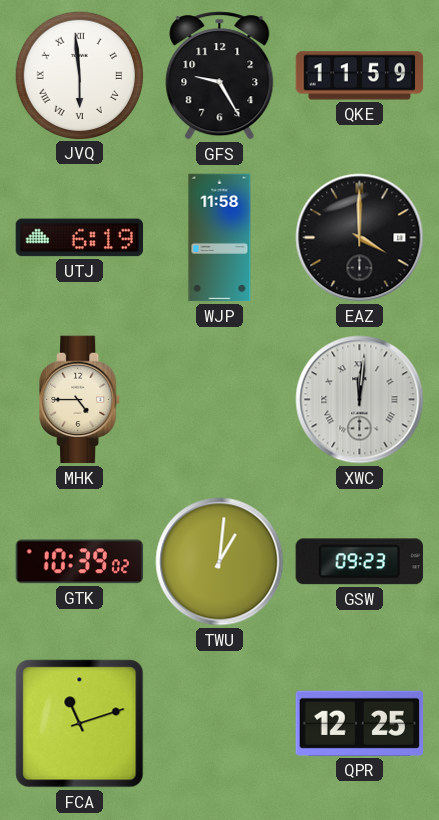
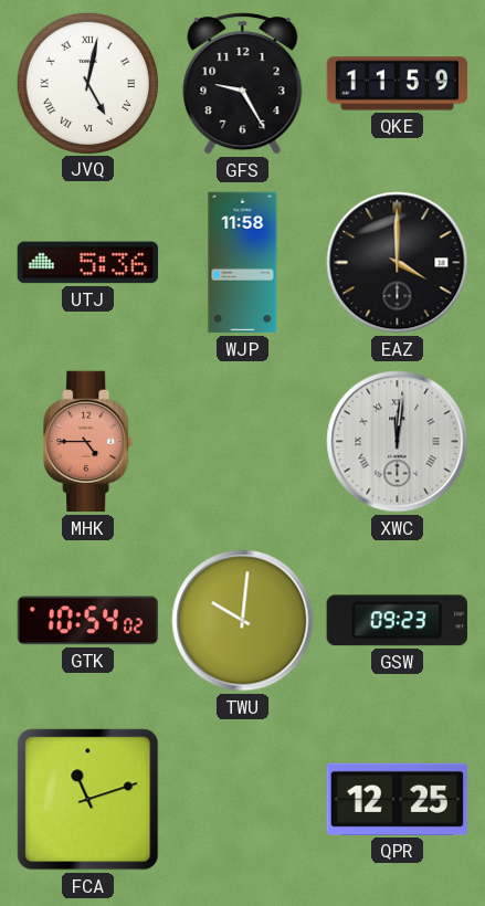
JVQ: 5:59 -> 5:02 (87, 83)
UTJ: 6:19 -> 5:36 (88, 263)
MHK dial: cream -> salmon (88, 442)
GTK: 10:39 -> 10:54 (88, 621)
TWU: 1:01 -> 10:01 (243, 621)
